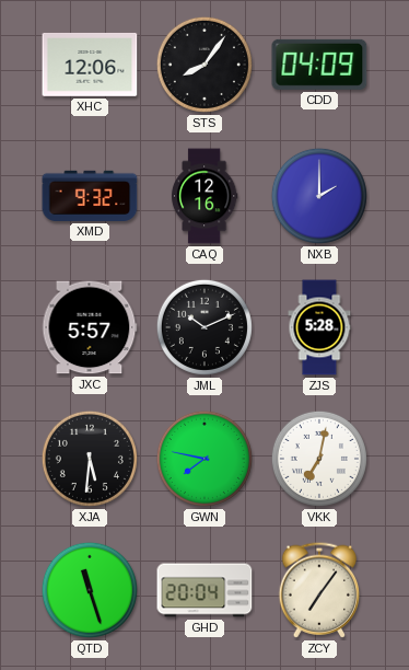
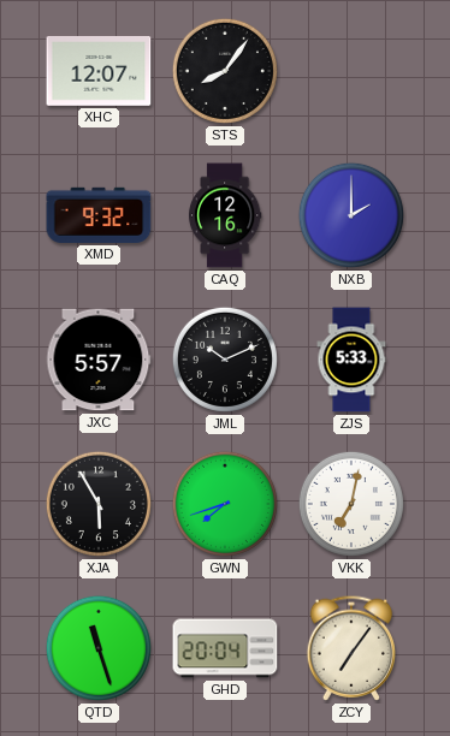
XHC: 12:06 -> 12:07 (99, 71)
CDD: 04:09 -> none (319, 65)
ZJS: 5:28 -> 5:33 (351, 360)
XJA: 5:31 -> 5:55 (99, 504)
GWN: 7:47 -> 7:42 (225, 504)
